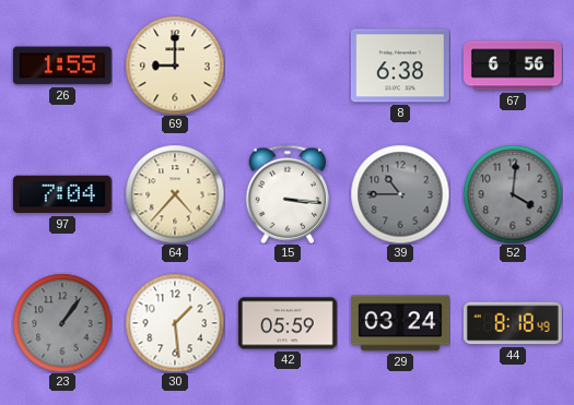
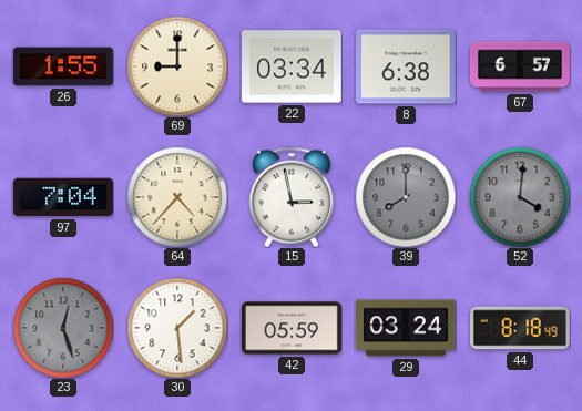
22: none -> 03:34 (292, 66)
67: 6:56 -> 6:57 (520, 66)
15: 3:16 -> 2:58 (292, 197)
39: 10:45 -> 8:00 (406, 197)
23: 1:06 -> 12:27 (63, 328)
